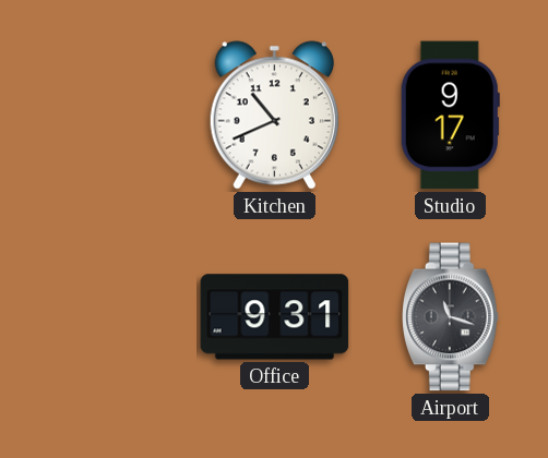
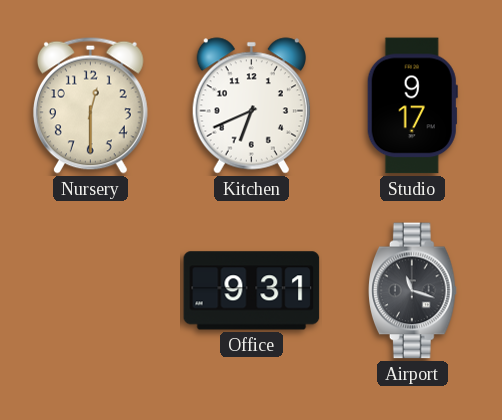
Nursery: none -> 12:30 (90, 105)
Kitchen: 10:41 -> 6:41 (251, 106)
